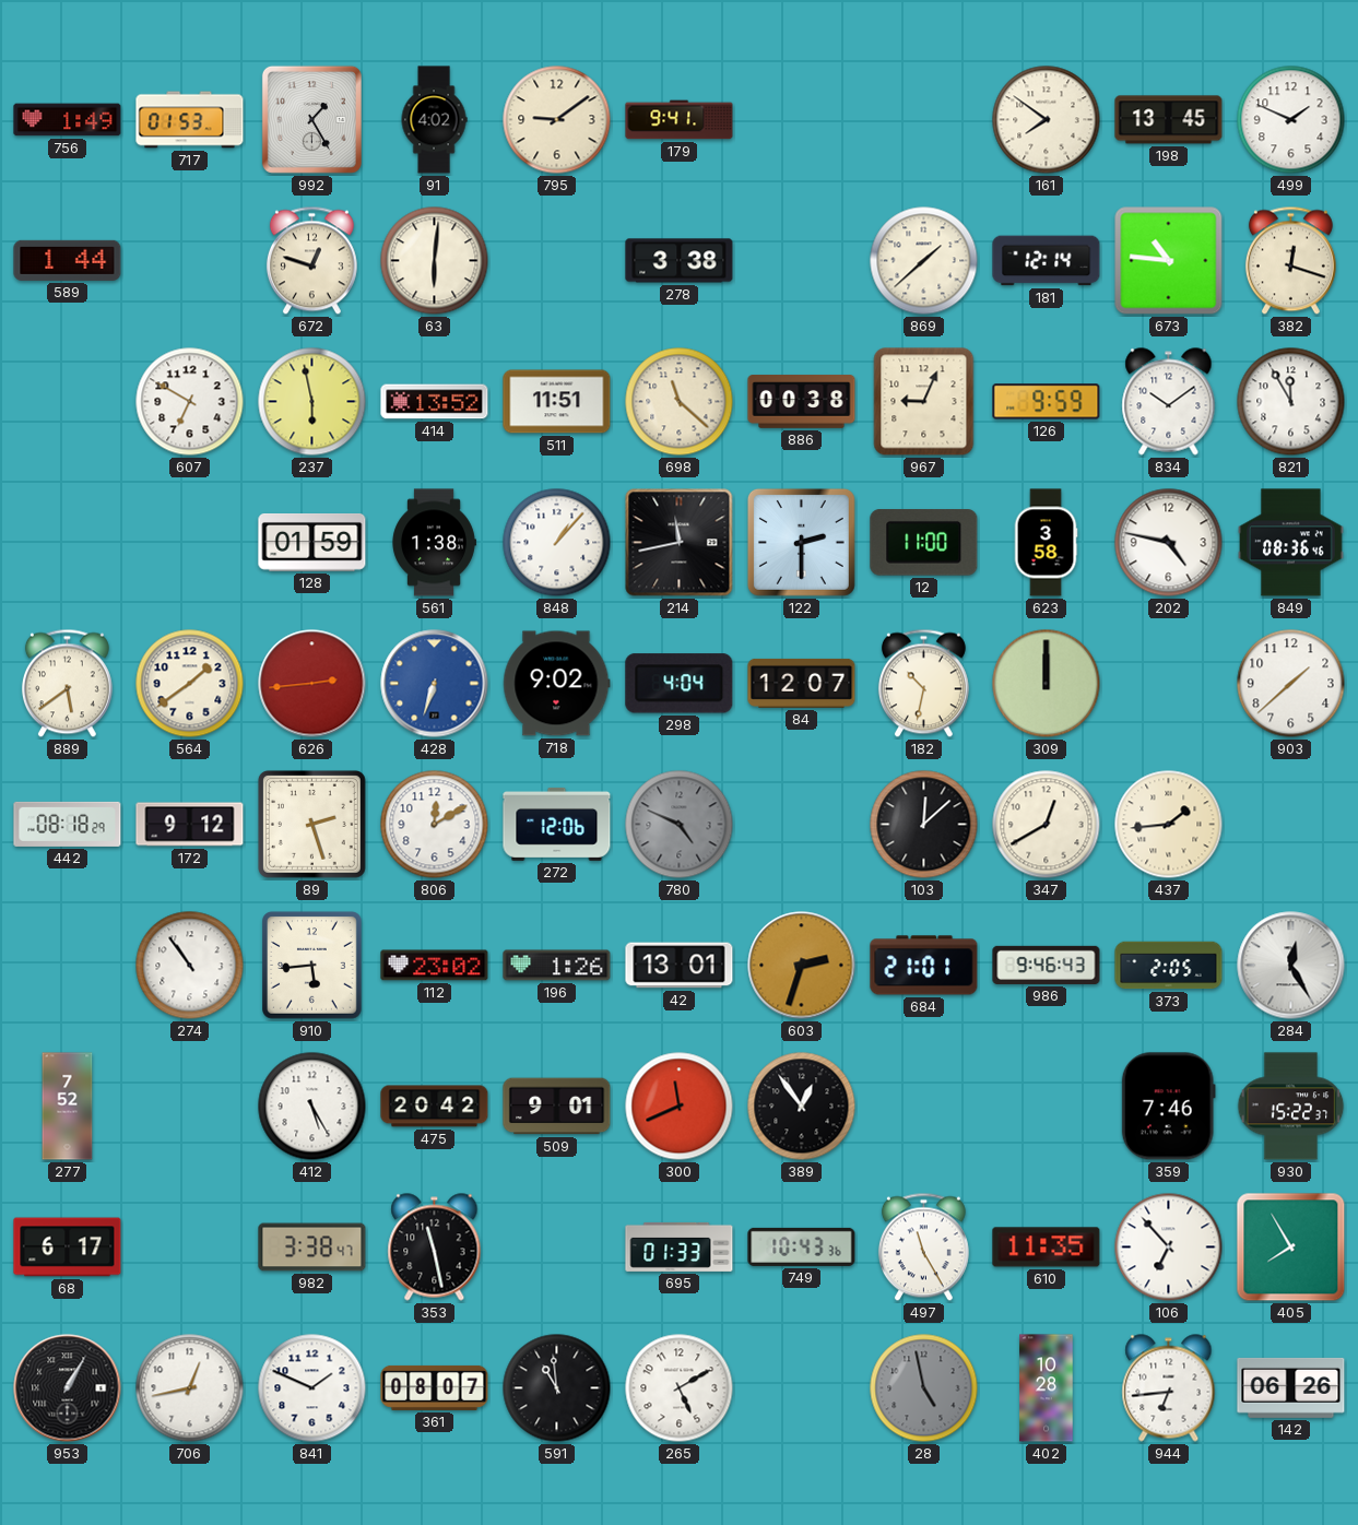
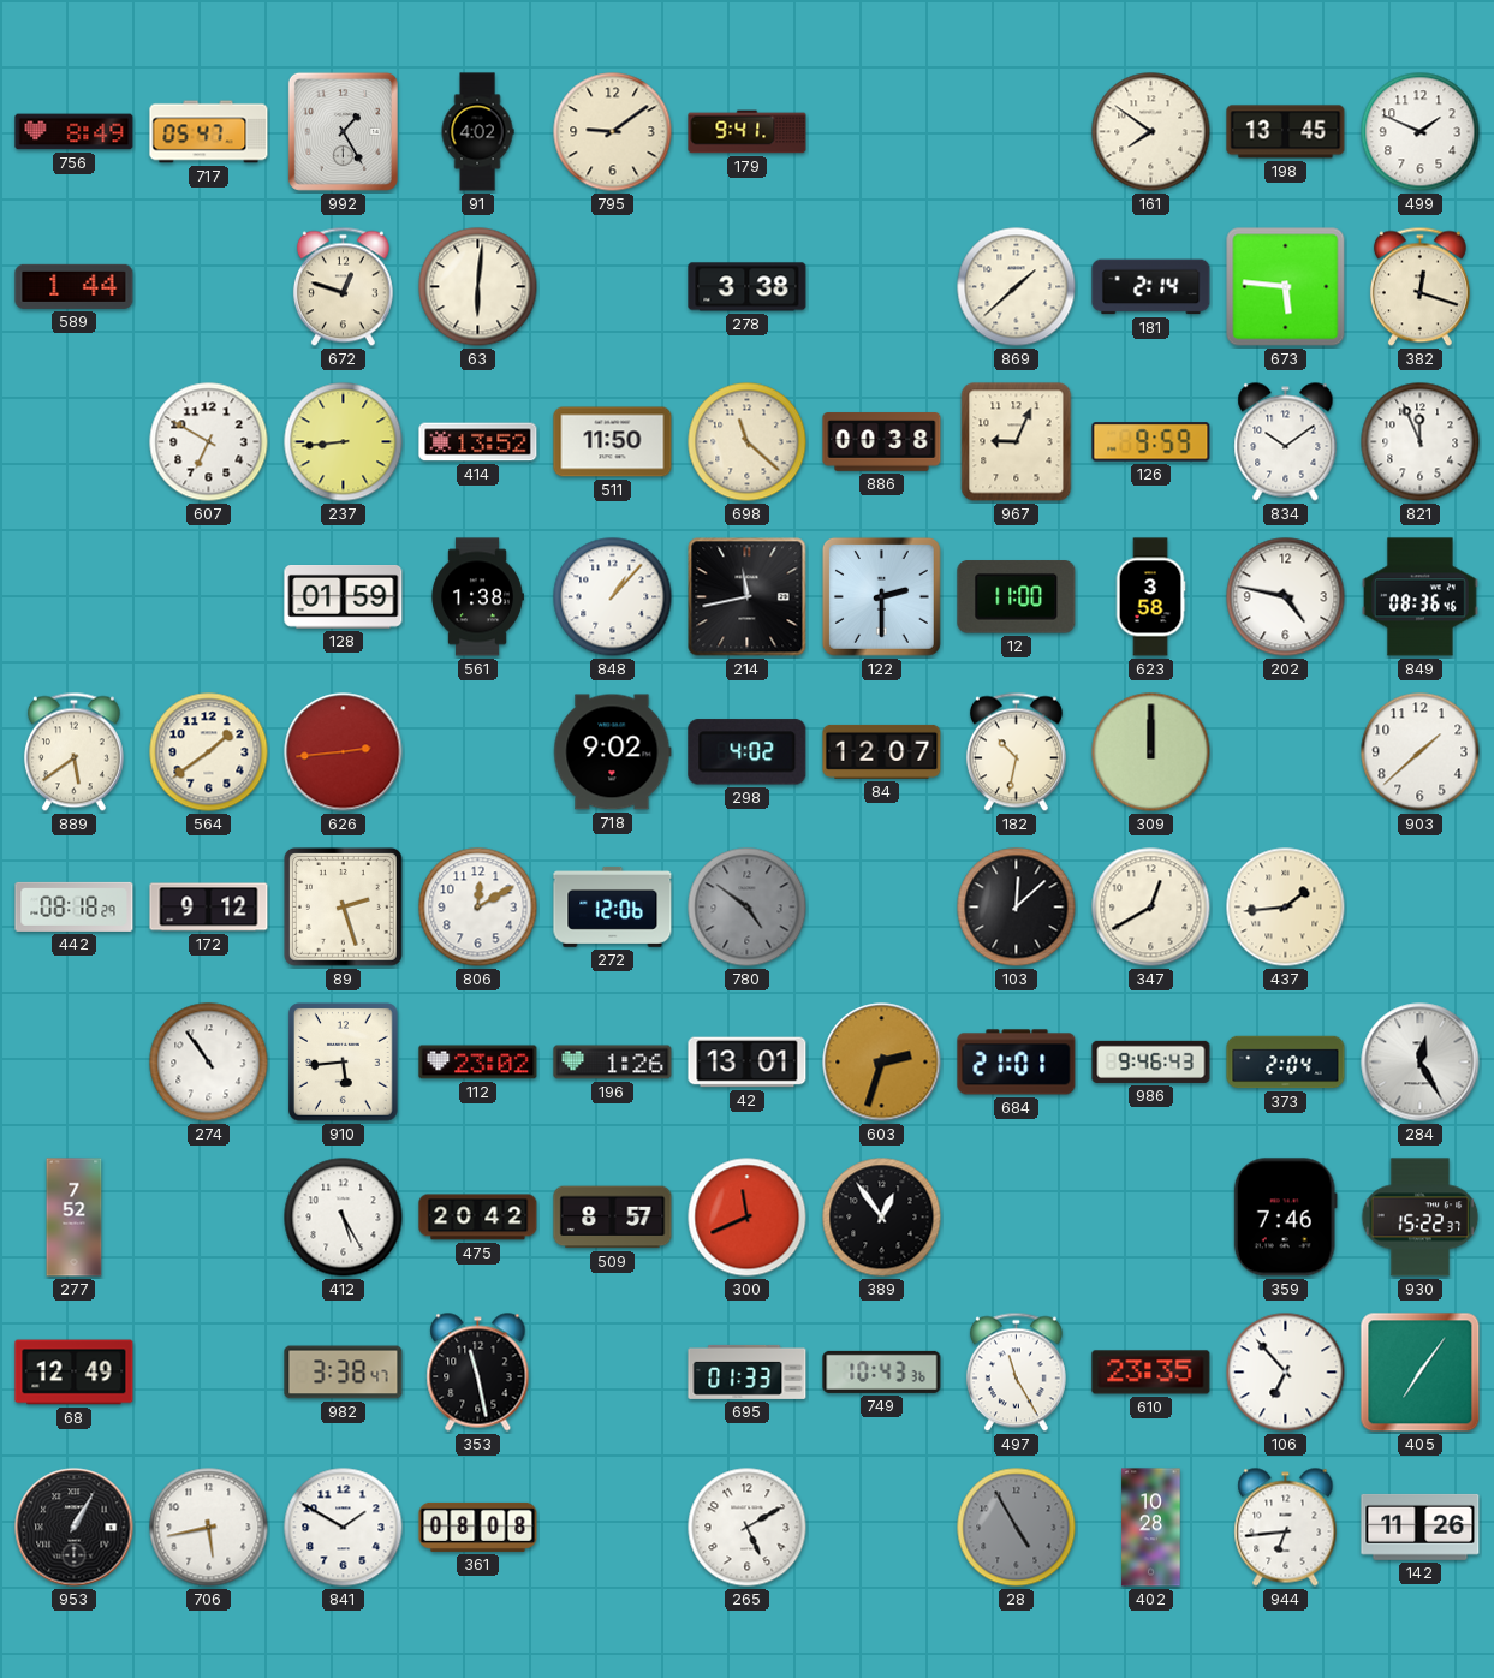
756: 1:49 -> 8:49 (75, 132)
717: 01:53 -> 05:47 (209, 132)
181: 12:14 -> 2:14 (1151, 287)
673: 10:46 -> 5:46 (1286, 287)
237: 5:58 -> 8:44 (344, 442)
511: 11:51 -> 11:50 (613, 442)
821: 11:55 -> 11:56 (1421, 442)
428: 6:33 -> none (435, 684)
298: 4:04 -> 4:02 (748, 752)
780: 4:49 -> 4:51 (748, 908)
373: 2:05 -> 2:04 (1286, 1063)
509: 9:01 -> 8:57 (613, 1218)
68: 6:17 -> 12:49 (75, 1373)
610: 11:35 -> 23:35 (1151, 1373)
405: 7:55 -> 7:06 (1421, 1373)
706: 12:43 -> 5:43 (209, 1528)
841: 1:49 -> 1:50 (344, 1528)
361: 08:07 -> 08:08 (478, 1527)
591: 10:59 -> none (557, 1388)
28: 4:58 -> 4:55 (1017, 1528)
142: 06:26 -> 11:26 (1421, 1527)
